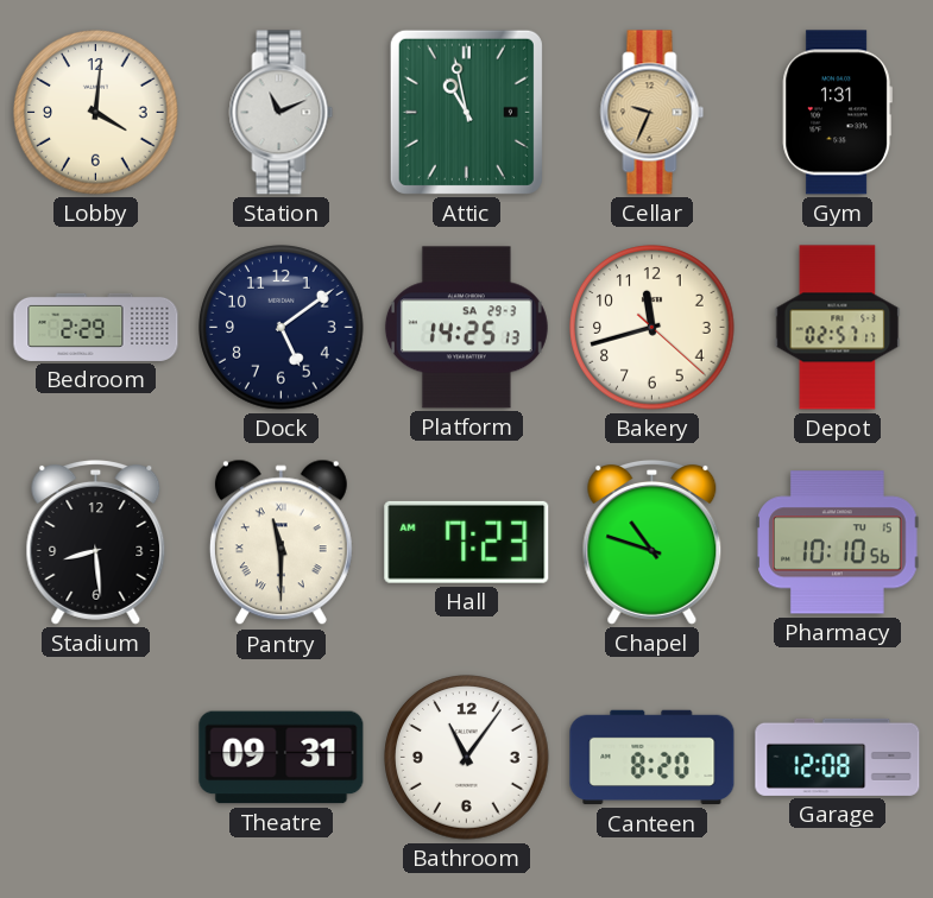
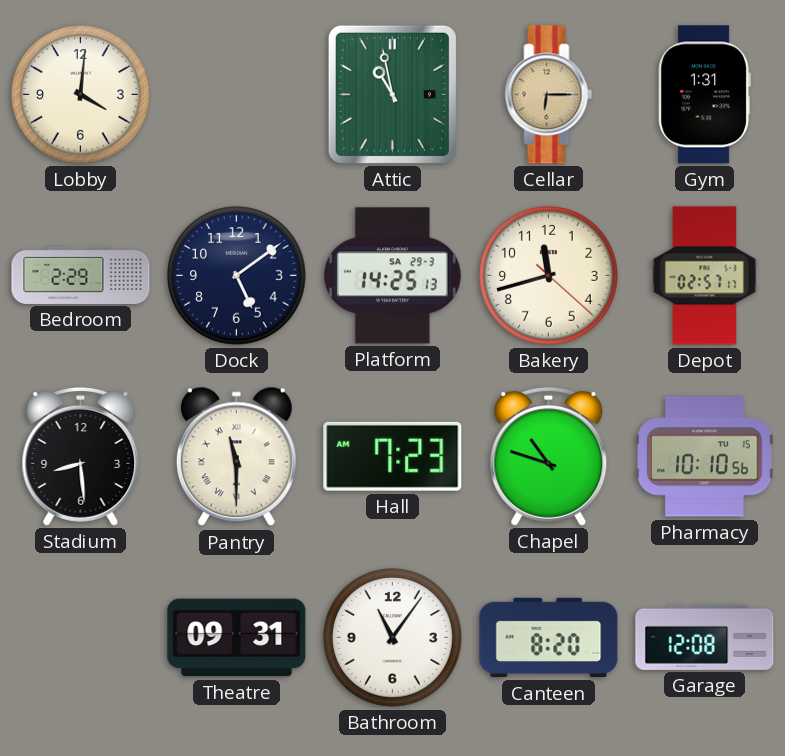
Station: 11:11 -> none (282, 113)
Cellar: 9:34 -> 6:15 (549, 95)
